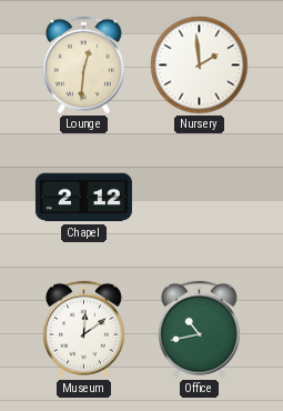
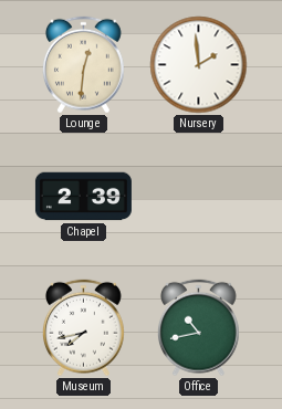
Chapel: 2:12 -> 2:39 (83, 197)
Museum: 12:09 -> 7:43 (83, 328)
